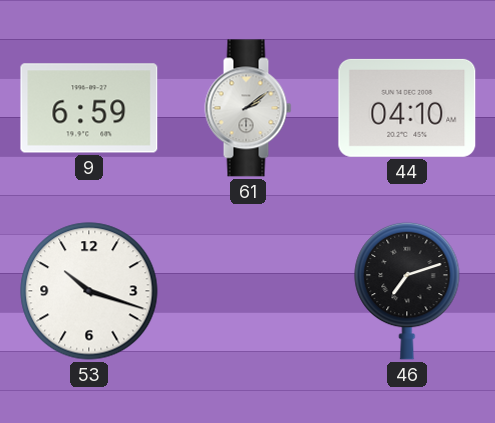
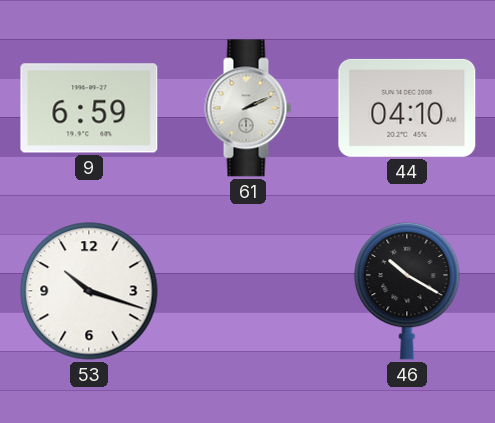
61: 2:09 -> 2:11 (248, 108)
46: 7:12 -> 10:20 (407, 291)
